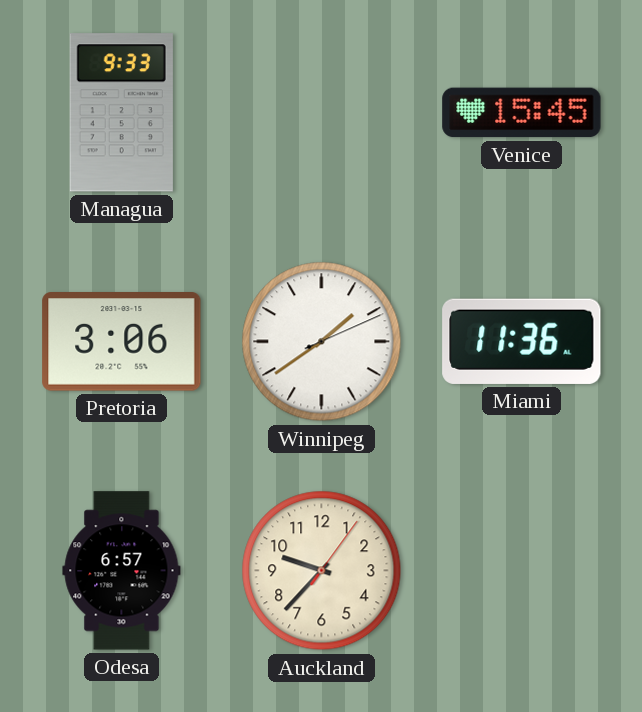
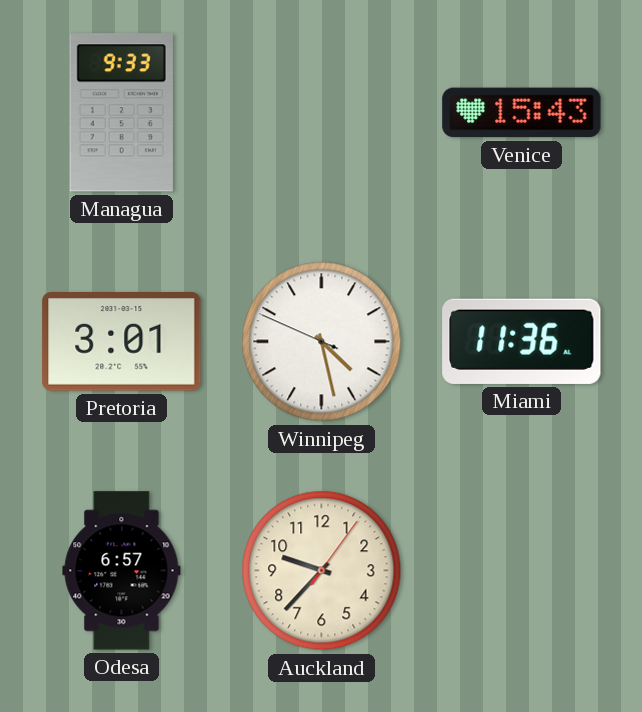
Venice: 15:45 -> 15:43 (522, 113)
Pretoria: 3:06 -> 3:01 (122, 342)
Winnipeg: 1:39 -> 4:27 (322, 342)
